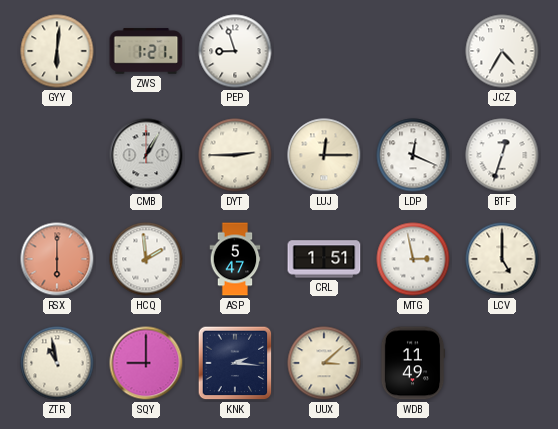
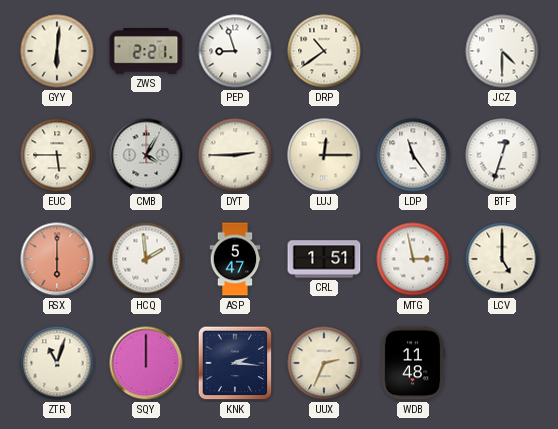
ZWS: 1:21 -> 2:21 (146, 51)
DRP: none -> 10:39 (324, 51)
JCZ: 4:35 -> 4:30 (502, 51)
EUC: none -> 5:45 (57, 155)
CMB: 1:05 -> 4:05 (146, 155)
LDP: 12:19 -> 11:24 (413, 155)
ZTR: 10:58 -> 11:03 (57, 363)
SQY: 9:00 -> 12:00 (146, 363)
UUX: 3:08 -> 2:34 (324, 363)
WDB: 11:49 -> 11:48 (413, 363)
